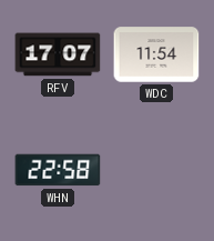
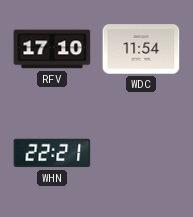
RFV: 17:07 -> 17:10 (52, 49)
WHN: 22:58 -> 22:21 (52, 153)
